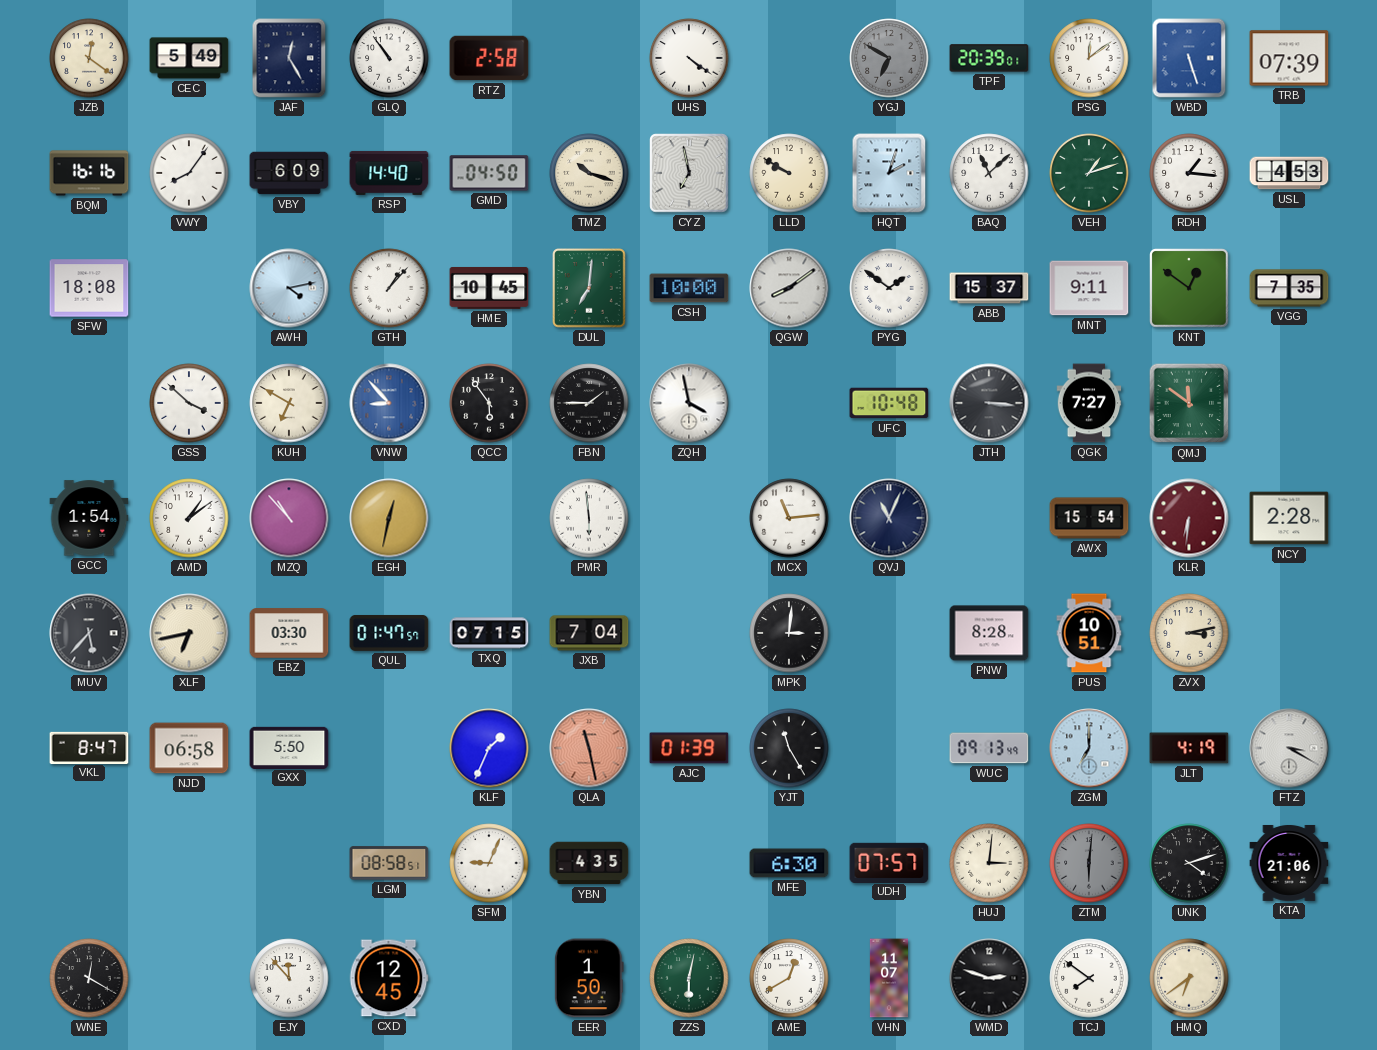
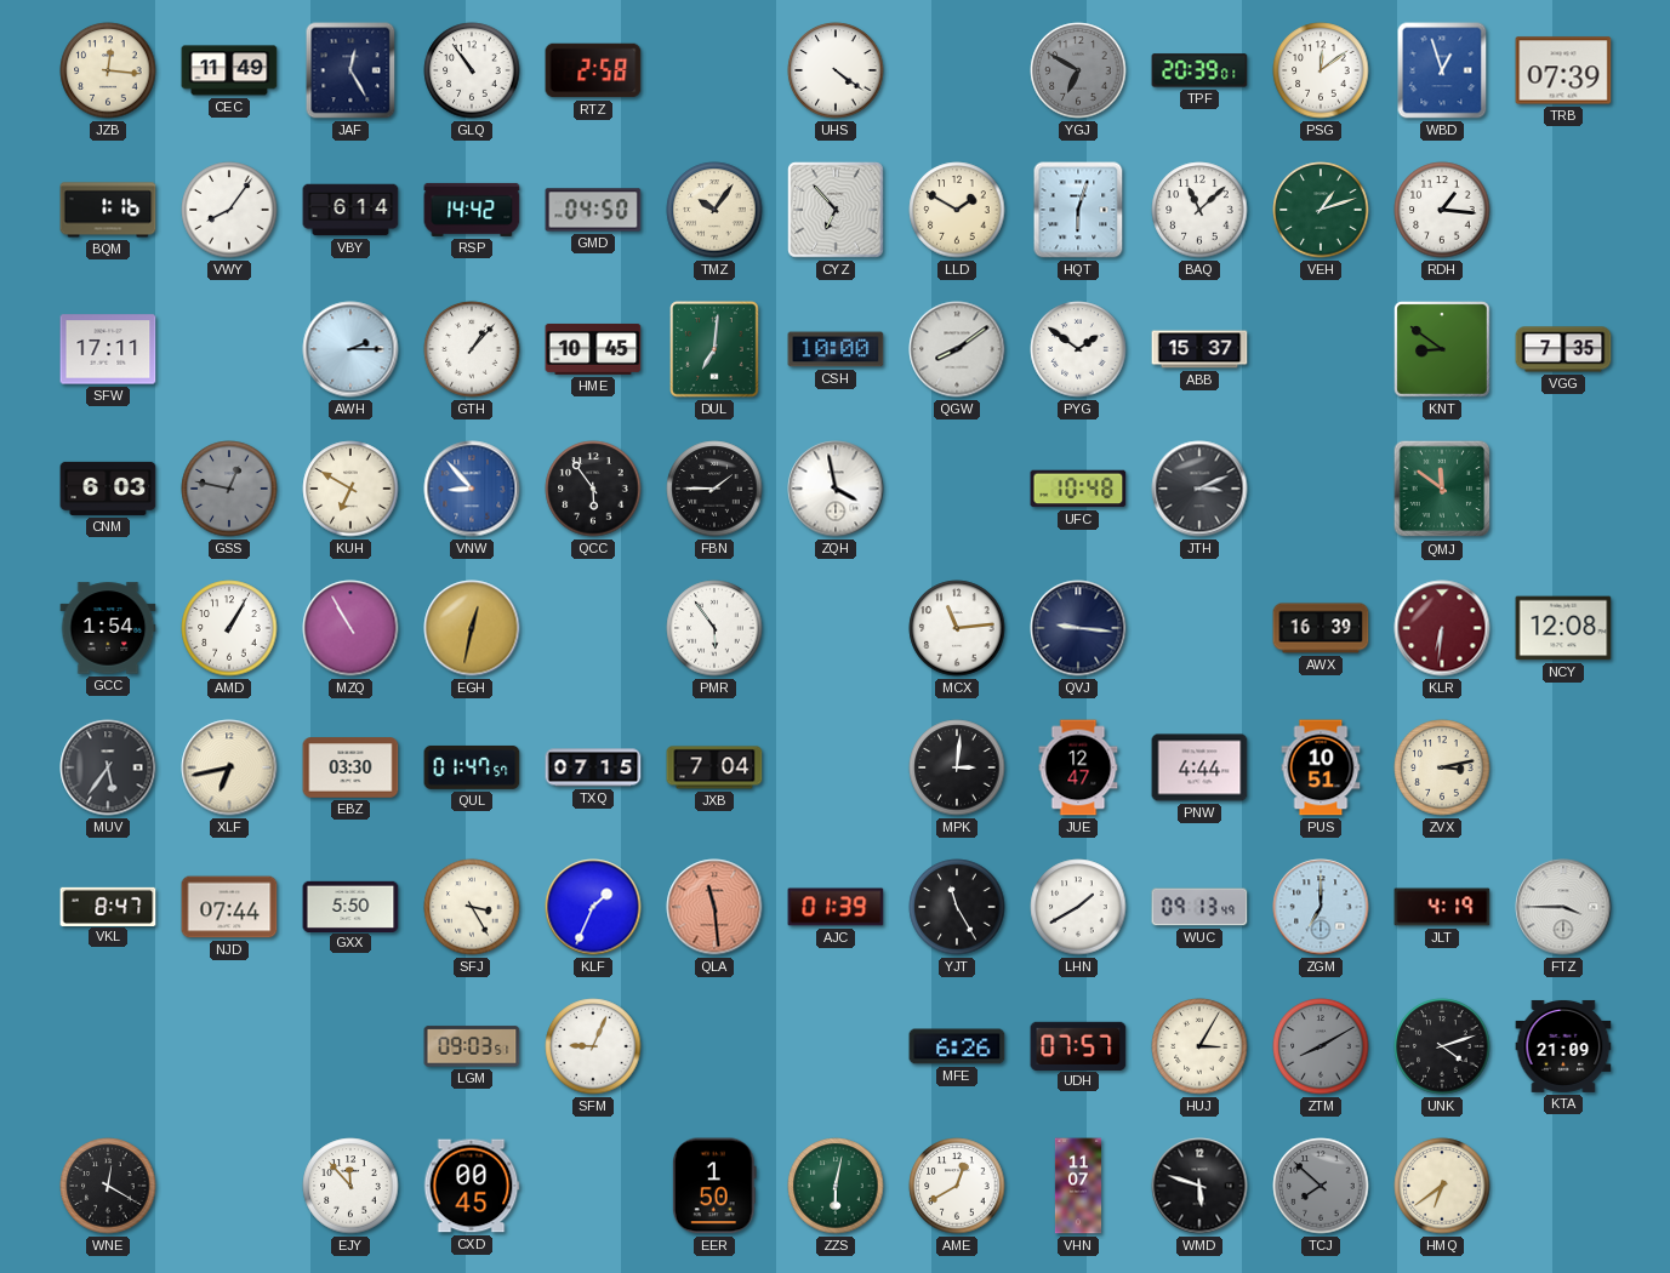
JZB: 12:21 -> 12:16 (108, 70)
CEC: 5:49 -> 11:49 (229, 70)
WBD: 5:27 -> 12:57 (1442, 70)
BQM: 16:16 -> 1:16 (108, 210)
VBY: 6:09 -> 6:14 (350, 210)
RSP: 14:40 -> 14:42 (472, 210)
TMZ: 10:18 -> 10:06 (714, 210)
CYZ: 6:58 -> 6:53 (836, 210)
LLD: 9:50 -> 1:50 (957, 210)
HQT: 2:03 -> 6:03 (1078, 210)
USL: 4:53 -> none (1289, 173)
SFW: 18:08 -> 17:11 (108, 349)
AWH: 4:13 -> 2:15 (350, 349)
MNT: 9:11 -> none (1089, 288)
KNT: 12:51 -> 8:51 (1442, 349)
CNM: none -> 6:03 (108, 489)
GSS: 3:52 -> 12:47 (229, 489)
GSS dial: white -> grey (229, 489)
JTH: 3:16 -> 3:11 (1199, 489)
QGK: 7:27 -> none (1089, 403)
AMD: 1:09 -> 1:05 (229, 628)
MZQ: 10:53 -> 10:55 (350, 628)
PMR: 5:59 -> 5:54 (714, 628)
QVJ: 11:04 -> 9:16 (1078, 628)
AWX: 15:54 -> 16:39 (1321, 628)
NCY: 2:28 -> 12:08 (1563, 628)
MUV: 5:37 -> 5:36 (108, 767)
JUE: none -> 12:47 (1078, 767)
PNW: 8:28 -> 4:44 (1199, 767)
NJD: 06:58 -> 07:44 (229, 907)
SFJ: none -> 3:25 (472, 907)
QLA: 11:28 -> 11:29 (714, 907)
LHN: none -> 1:40 (1078, 907)
FTZ: 3:20 -> 3:45 (1563, 907)
LGM: 08:58 -> 09:03 (472, 1046)
YBN: 4:35 -> none (589, 863)
MFE: 6:30 -> 6:26 (957, 1046)
HUJ: 3:01 -> 3:05 (1199, 1046)
ZTM: 6:01 -> 8:10 (1321, 1046)
KTA: 21:06 -> 21:09 (1563, 1046)
CXD: 12:45 -> 00:45 (472, 1186)
WMD: 2:48 -> 5:48 (1199, 1186)
TCJ: 7:51 -> 7:52 (1321, 1186)
TCJ dial: white -> grey (1321, 1186)
